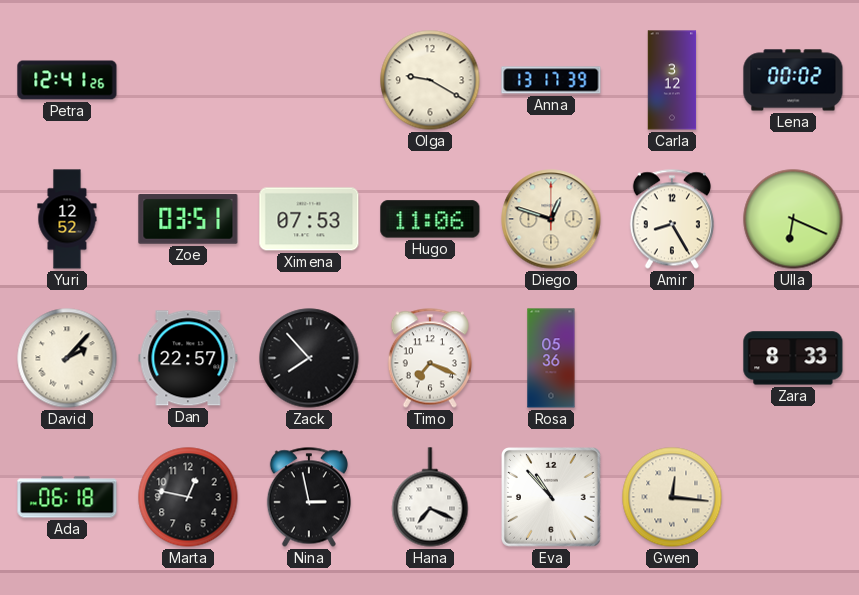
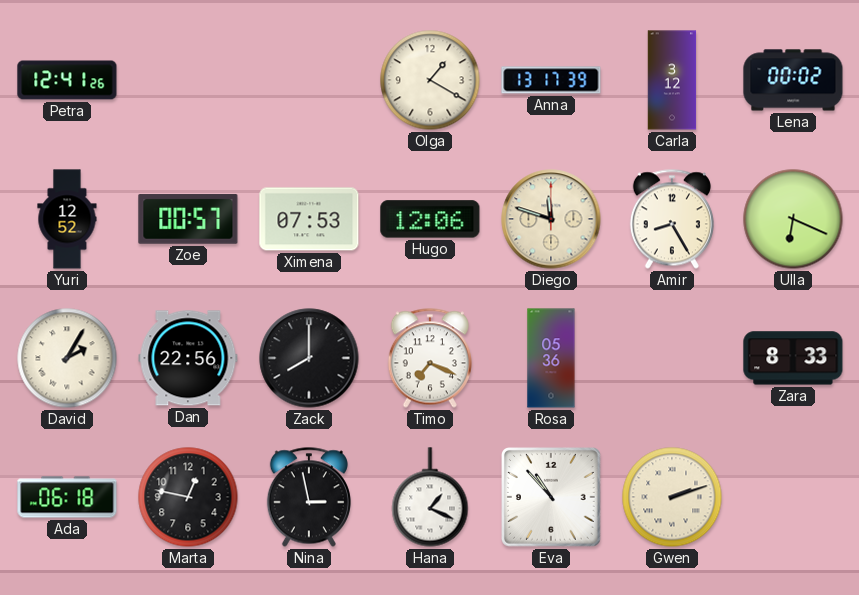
Olga: 9:20 -> 1:20 (430, 80)
Zoe: 03:51 -> 00:57 (188, 219)
Hugo: 11:06 -> 12:06 (430, 219)
Diego: 12:48 -> 11:48 (551, 219)
David: 2:07 -> 2:05 (67, 358)
Dan: 22:57 -> 22:56 (188, 358)
Zack: 7:53 -> 8:00 (309, 358)
Hana: 7:19 -> 1:19 (430, 497)
Gwen: 12:16 -> 2:12 (672, 497)
